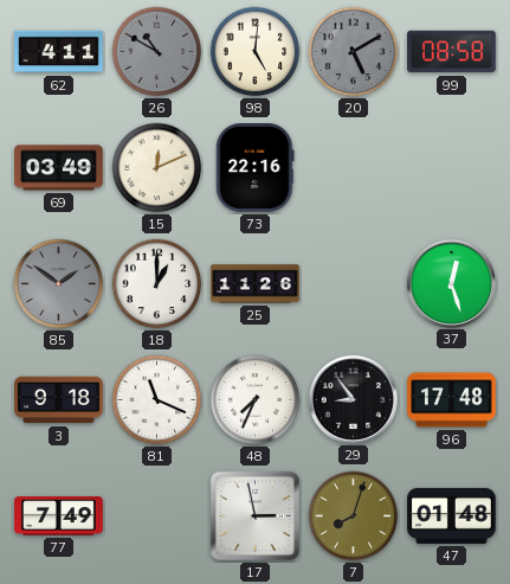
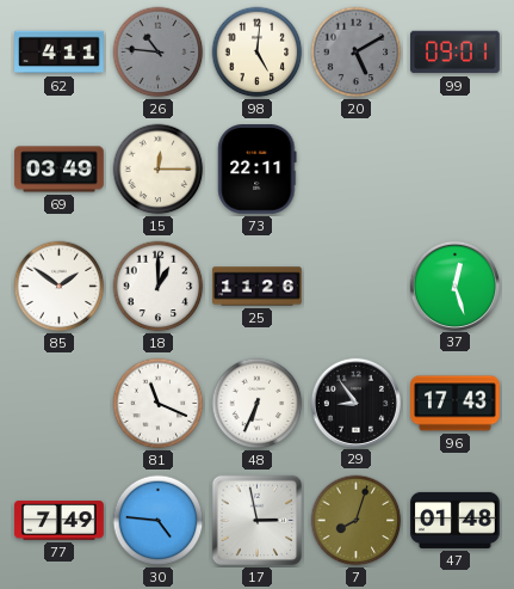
26: 10:50 -> 10:46 (159, 53)
99: 08:58 -> 09:01 (456, 53)
15: 12:11 -> 12:15 (159, 170)
73: 22:16 -> 22:11 (258, 170)
85 dial: grey -> white (60, 287)
3: 9:18 -> none (59, 400)
48: 7:34 -> 6:34 (258, 404)
96: 17:48 -> 17:43 (456, 404)
30: none -> 4:46 (159, 521)
